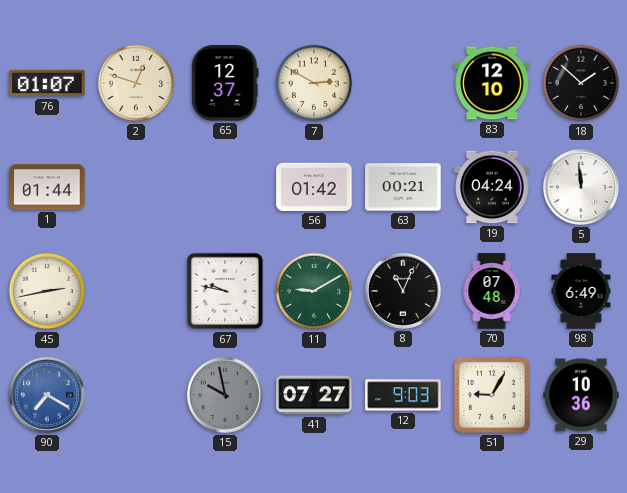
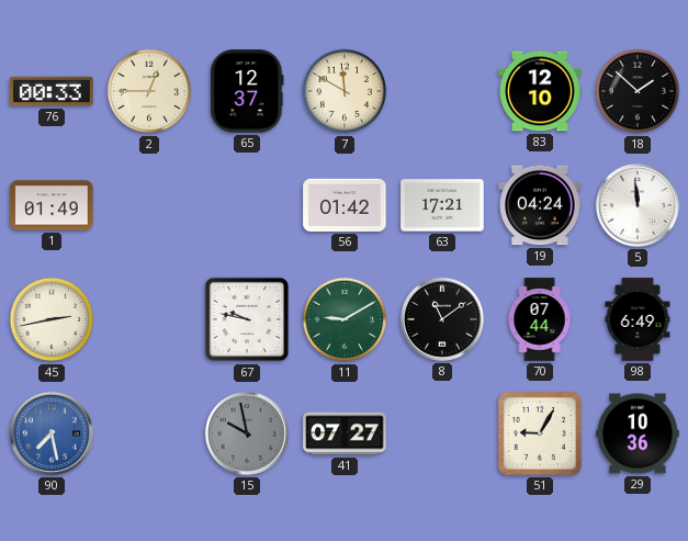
76: 01:07 -> 00:33 (52, 91)
2: 12:48 -> 12:45 (149, 91)
7: 2:50 -> 11:50 (345, 91)
1: 01:44 -> 01:49 (52, 205)
63: 00:21 -> 17:21 (442, 205)
8: 11:04 -> 11:09 (442, 319)
70: 07:48 -> 07:44 (540, 319)
90: 7:20 -> 7:28 (52, 433)
12: 9:03 -> none (403, 395)
